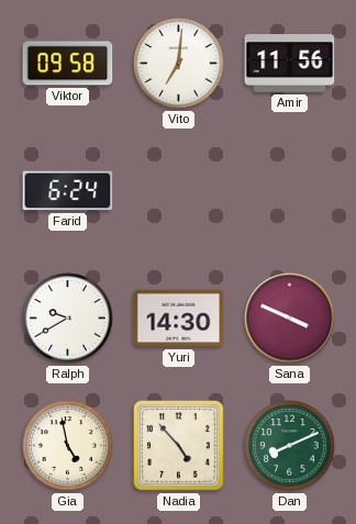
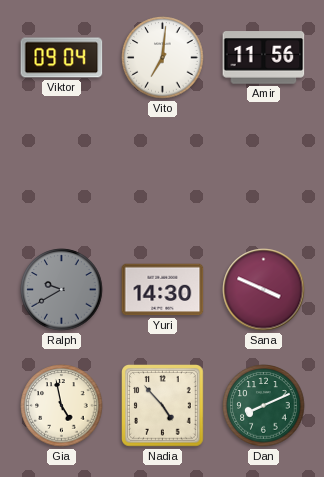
Viktor: 09:58 -> 09:04 (62, 58)
Farid: 6:24 -> none (68, 191)
Ralph dial: white -> grey (62, 290)
